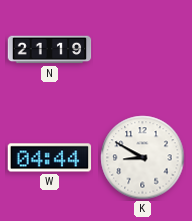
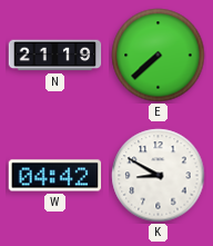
E: none -> 7:38 (159, 56)
W: 04:44 -> 04:42 (55, 176)
